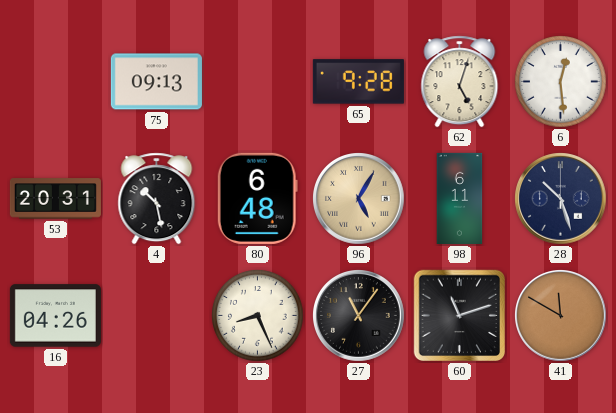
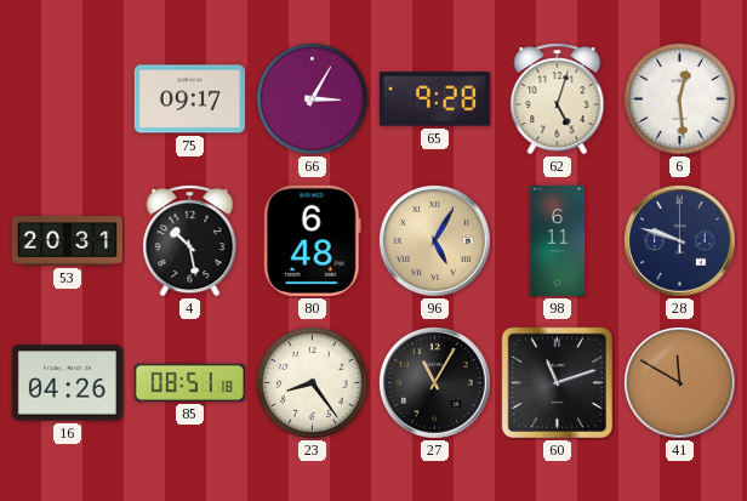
75: 09:13 -> 09:17 (189, 99)
66: none -> 3:05 (313, 99)
28: 10:27 -> 9:48 (680, 241)
85: none -> 08:51 (189, 382)
23: 8:26 -> 8:24 (313, 383)
27: 11:06 -> 11:05 (435, 383)
